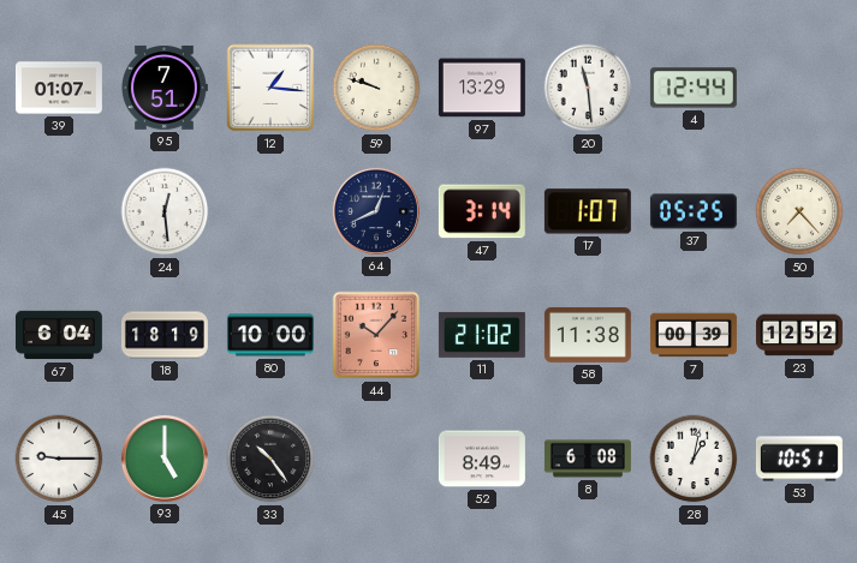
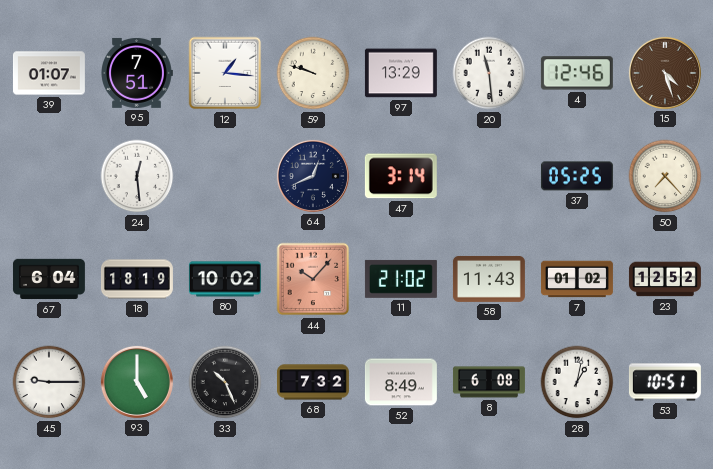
4: 12:44 -> 12:46 (577, 73)
15: none -> 4:27 (665, 73)
17: 1:07 -> none (588, 211)
80: 10:00 -> 10:02 (225, 279)
58: 11:38 -> 11:43 (489, 279)
7: 00:39 -> 01:02 (577, 279)
33: 10:24 -> 10:26 (225, 382)
68: none -> 7:32 (313, 382)
